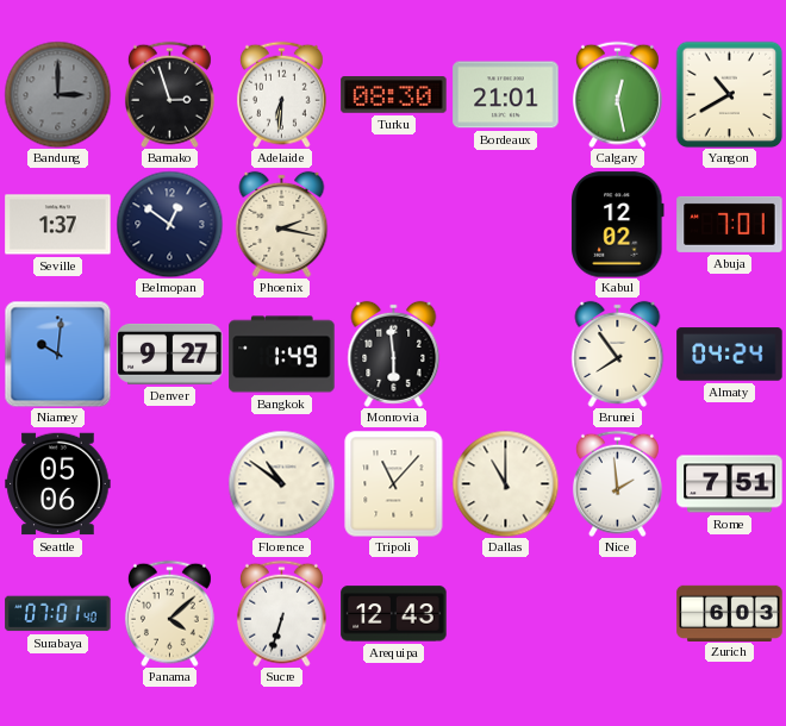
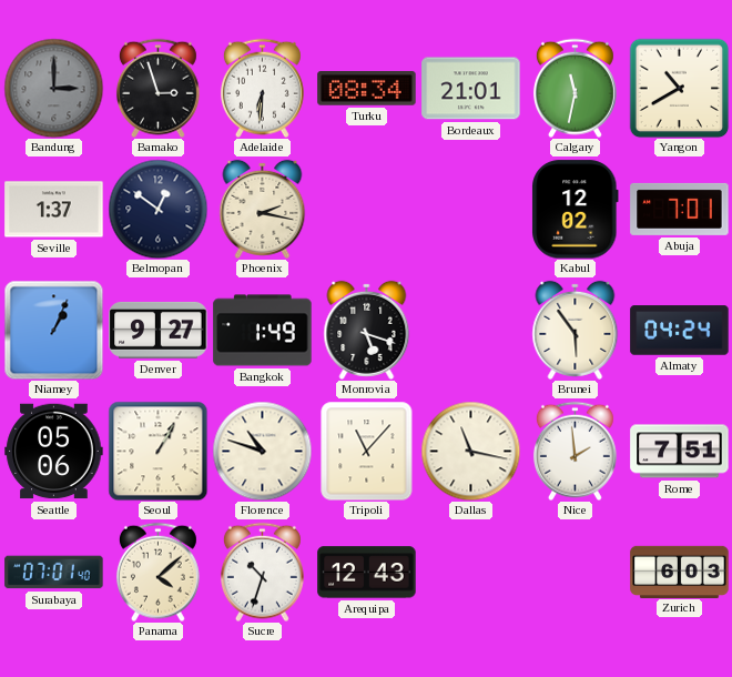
Turku: 08:30 -> 08:34 (367, 89)
Calgary: 12:28 -> 11:32 (575, 88)
Niamey: 10:01 -> 1:04 (53, 330)
Monrovia: 5:59 -> 5:18 (367, 330)
Brunei: 7:54 -> 5:54 (576, 330)
Seoul: none -> 1:05 (157, 451)
Florence: 10:51 -> 10:48 (262, 451)
Dallas: 11:00 -> 11:17 (470, 451)
Sucre: 6:33 -> 10:33 (262, 572)
